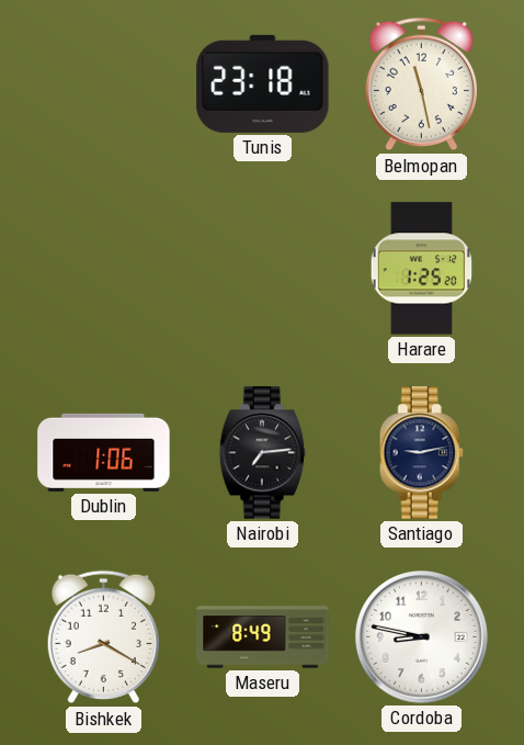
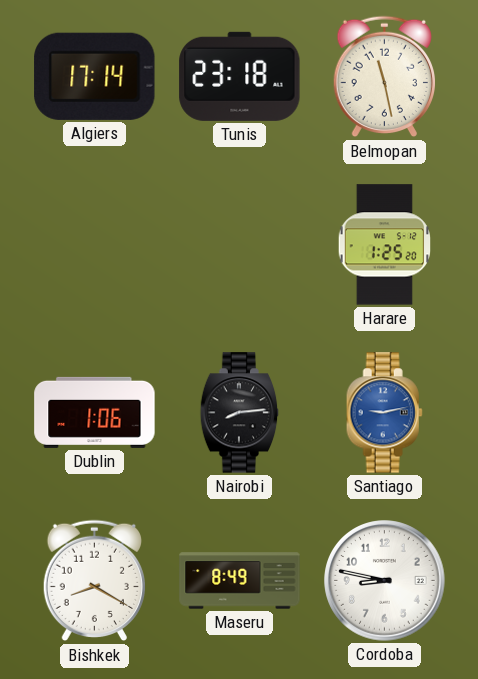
Algiers: none -> 17:14 (95, 76)
Nairobi: 7:14 -> 8:14 (240, 413)
Santiago dial: navy -> blue (384, 413)
